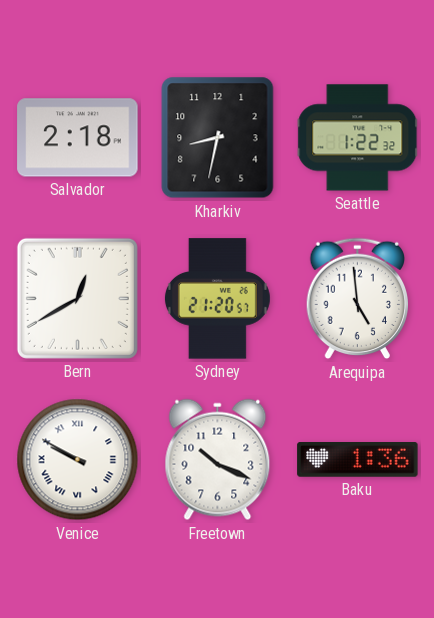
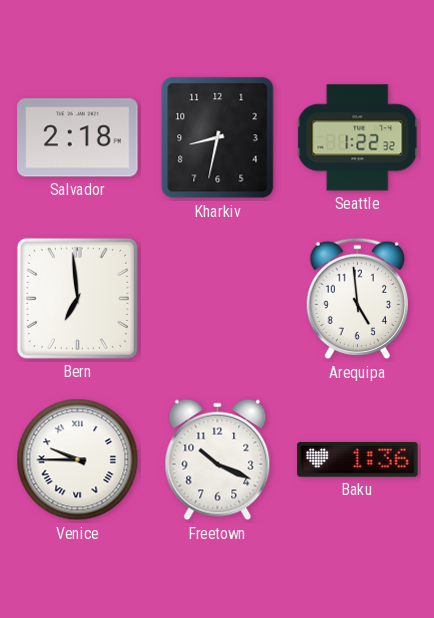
Bern: 12:40 -> 6:59 (77, 298)
Sydney: 21:20 -> none (217, 299)
Venice: 9:50 -> 9:45 (78, 460)
